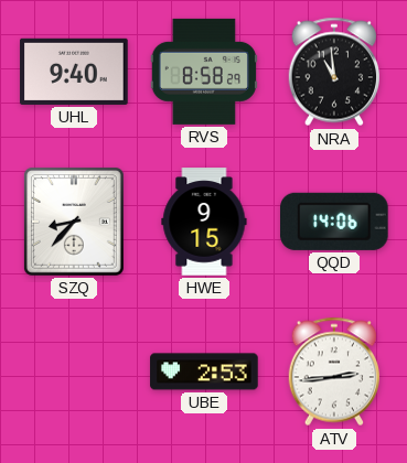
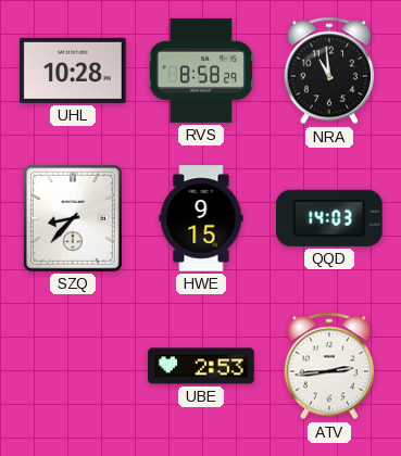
UHL: 9:40 -> 10:28 (73, 71)
QQD: 14:06 -> 14:03 (330, 218)
